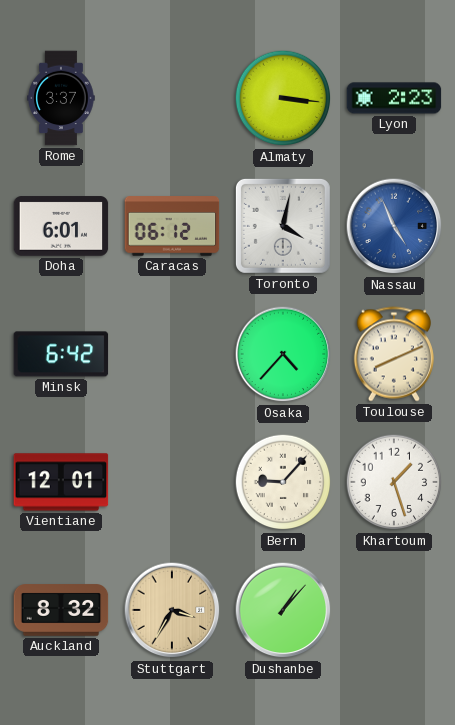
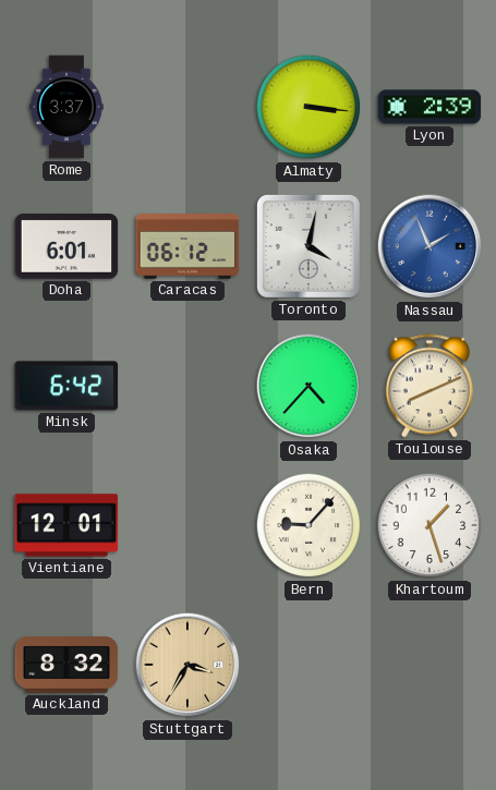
Lyon: 2:23 -> 2:39 (430, 107)
Nassau: 4:56 -> 1:56 (430, 246)
Dushanbe: 1:07 -> none (283, 610)
